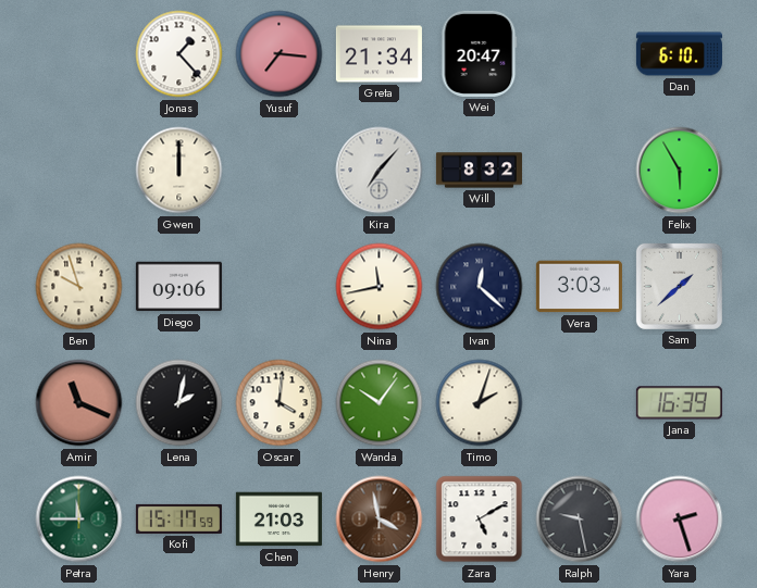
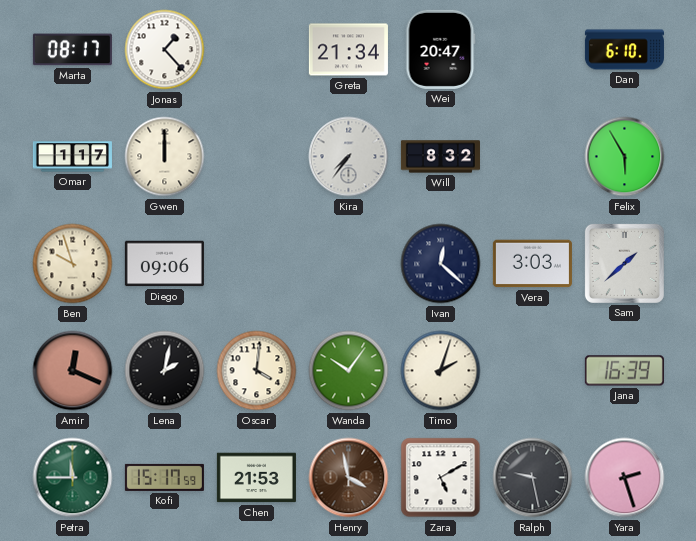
Marta: none -> 08:17 (72, 50)
Yusuf: 7:16 -> none (280, 54)
Omar: none -> 1:17 (72, 157)
Kira: 7:07 -> 7:36 (349, 157)
Nina: 11:43 -> none (380, 287)
Amir: 11:19 -> 12:19 (73, 371)
Chen: 21:03 -> 21:53 (256, 478)
